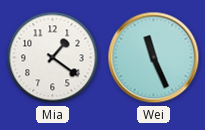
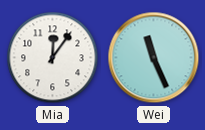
Mia: 1:21 -> 12:06 (53, 58)
